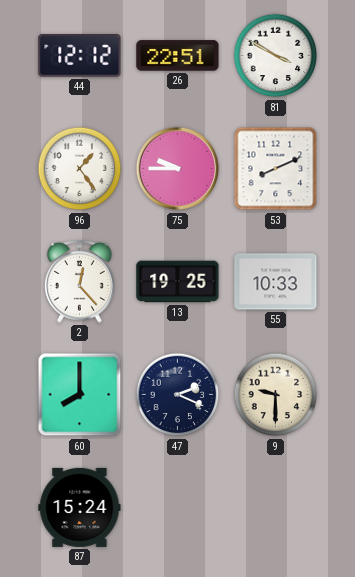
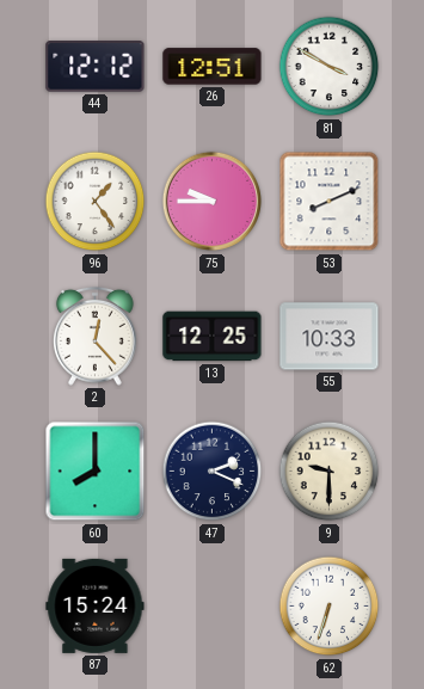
26: 22:51 -> 12:51 (213, 67)
13: 19:25 -> 12:25 (213, 337)
62: none -> 6:33 (330, 607)
